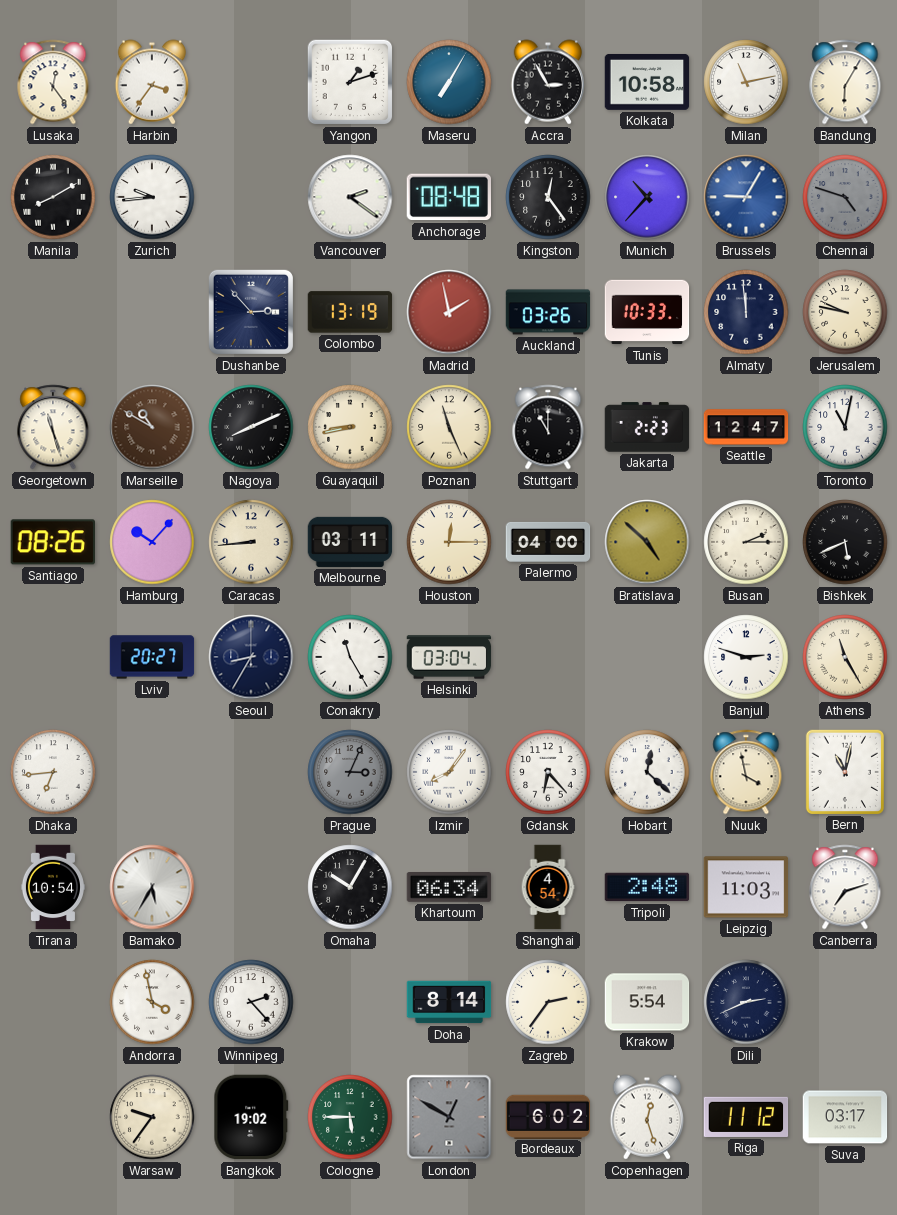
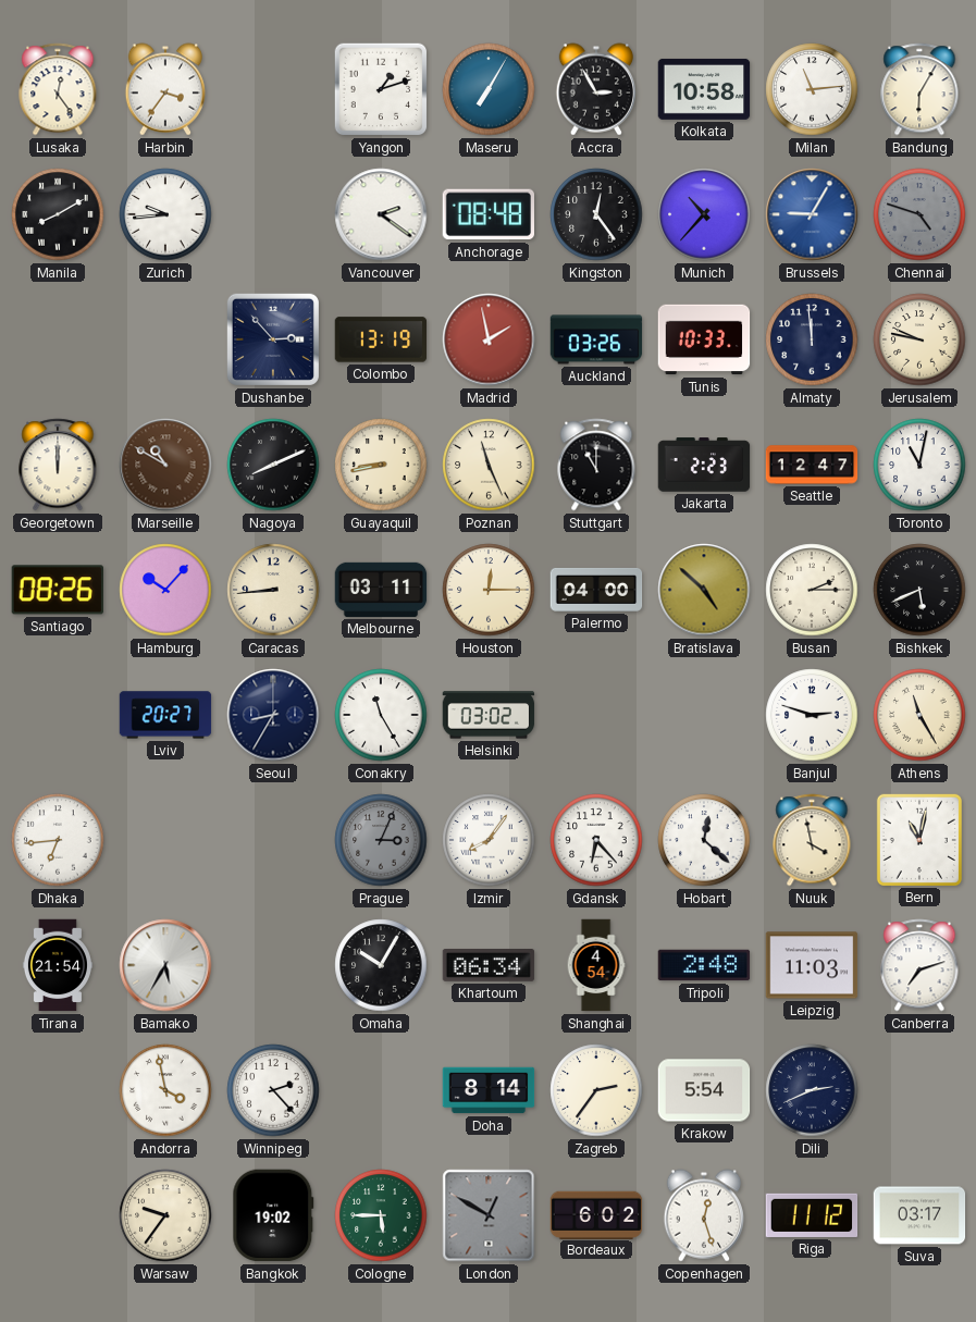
Milan: 11:13 -> 11:14 (812, 89)
Georgetown: 11:27 -> 12:00 (58, 465)
Helsinki: 03:04 -> 03:02 (489, 715)
Tirana: 10:54 -> 21:54 (58, 965)
